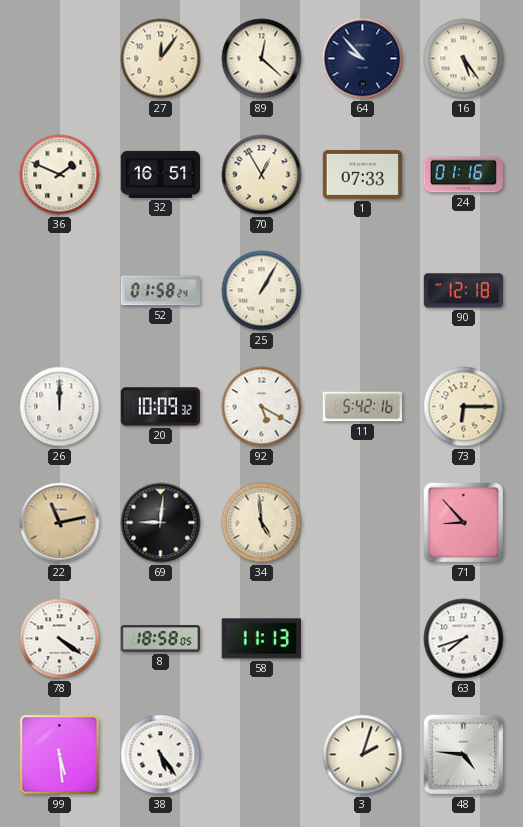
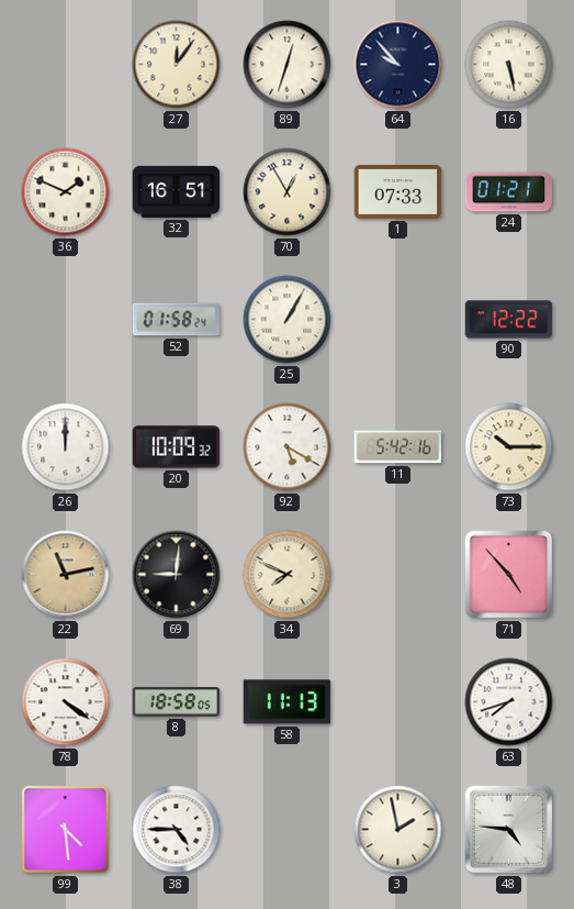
89: 12:22 -> 12:33 (288, 65)
16: 5:24 -> 5:28 (509, 65)
24: 01:16 -> 01:21 (509, 192)
90: 12:18 -> 12:22 (509, 320)
73: 6:15 -> 10:15 (509, 447)
34: 4:59 -> 7:49 (288, 575)
71: 8:53 -> 4:53 (509, 575)
99: 5:29 -> 4:29 (66, 830)
38: 5:24 -> 4:45 (177, 830)
3: 2:03 -> 1:58 (398, 830)
